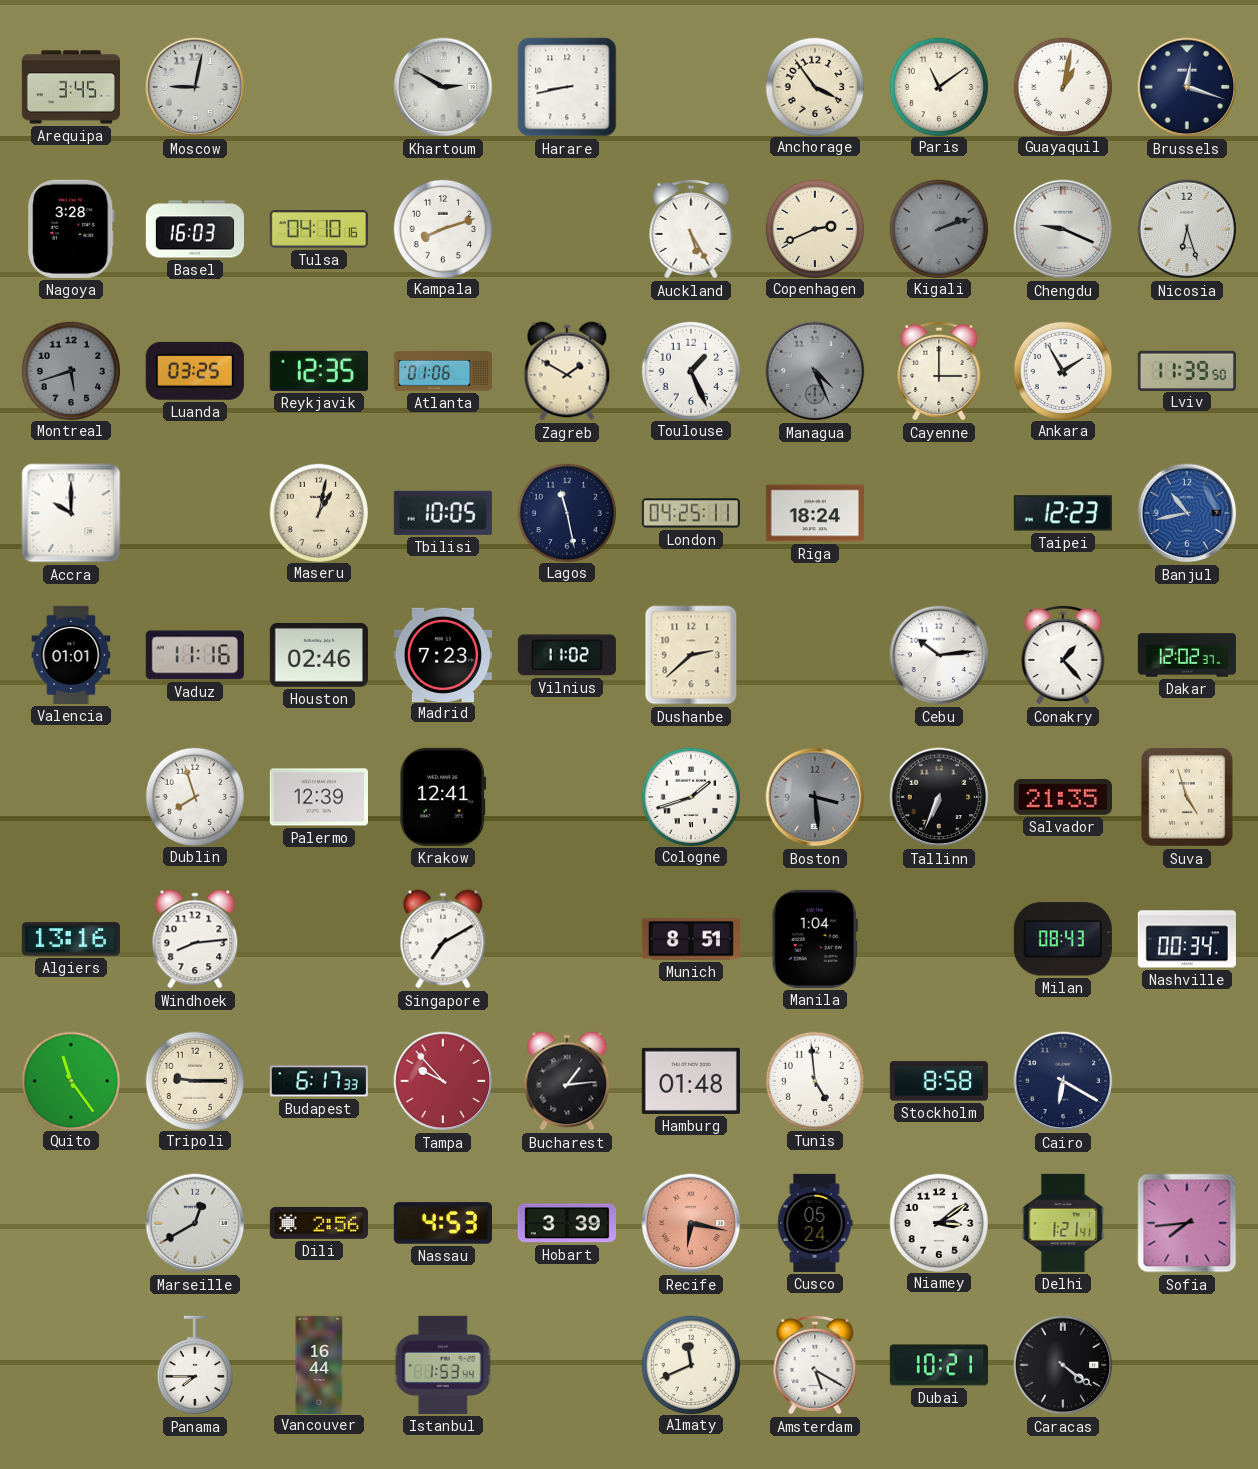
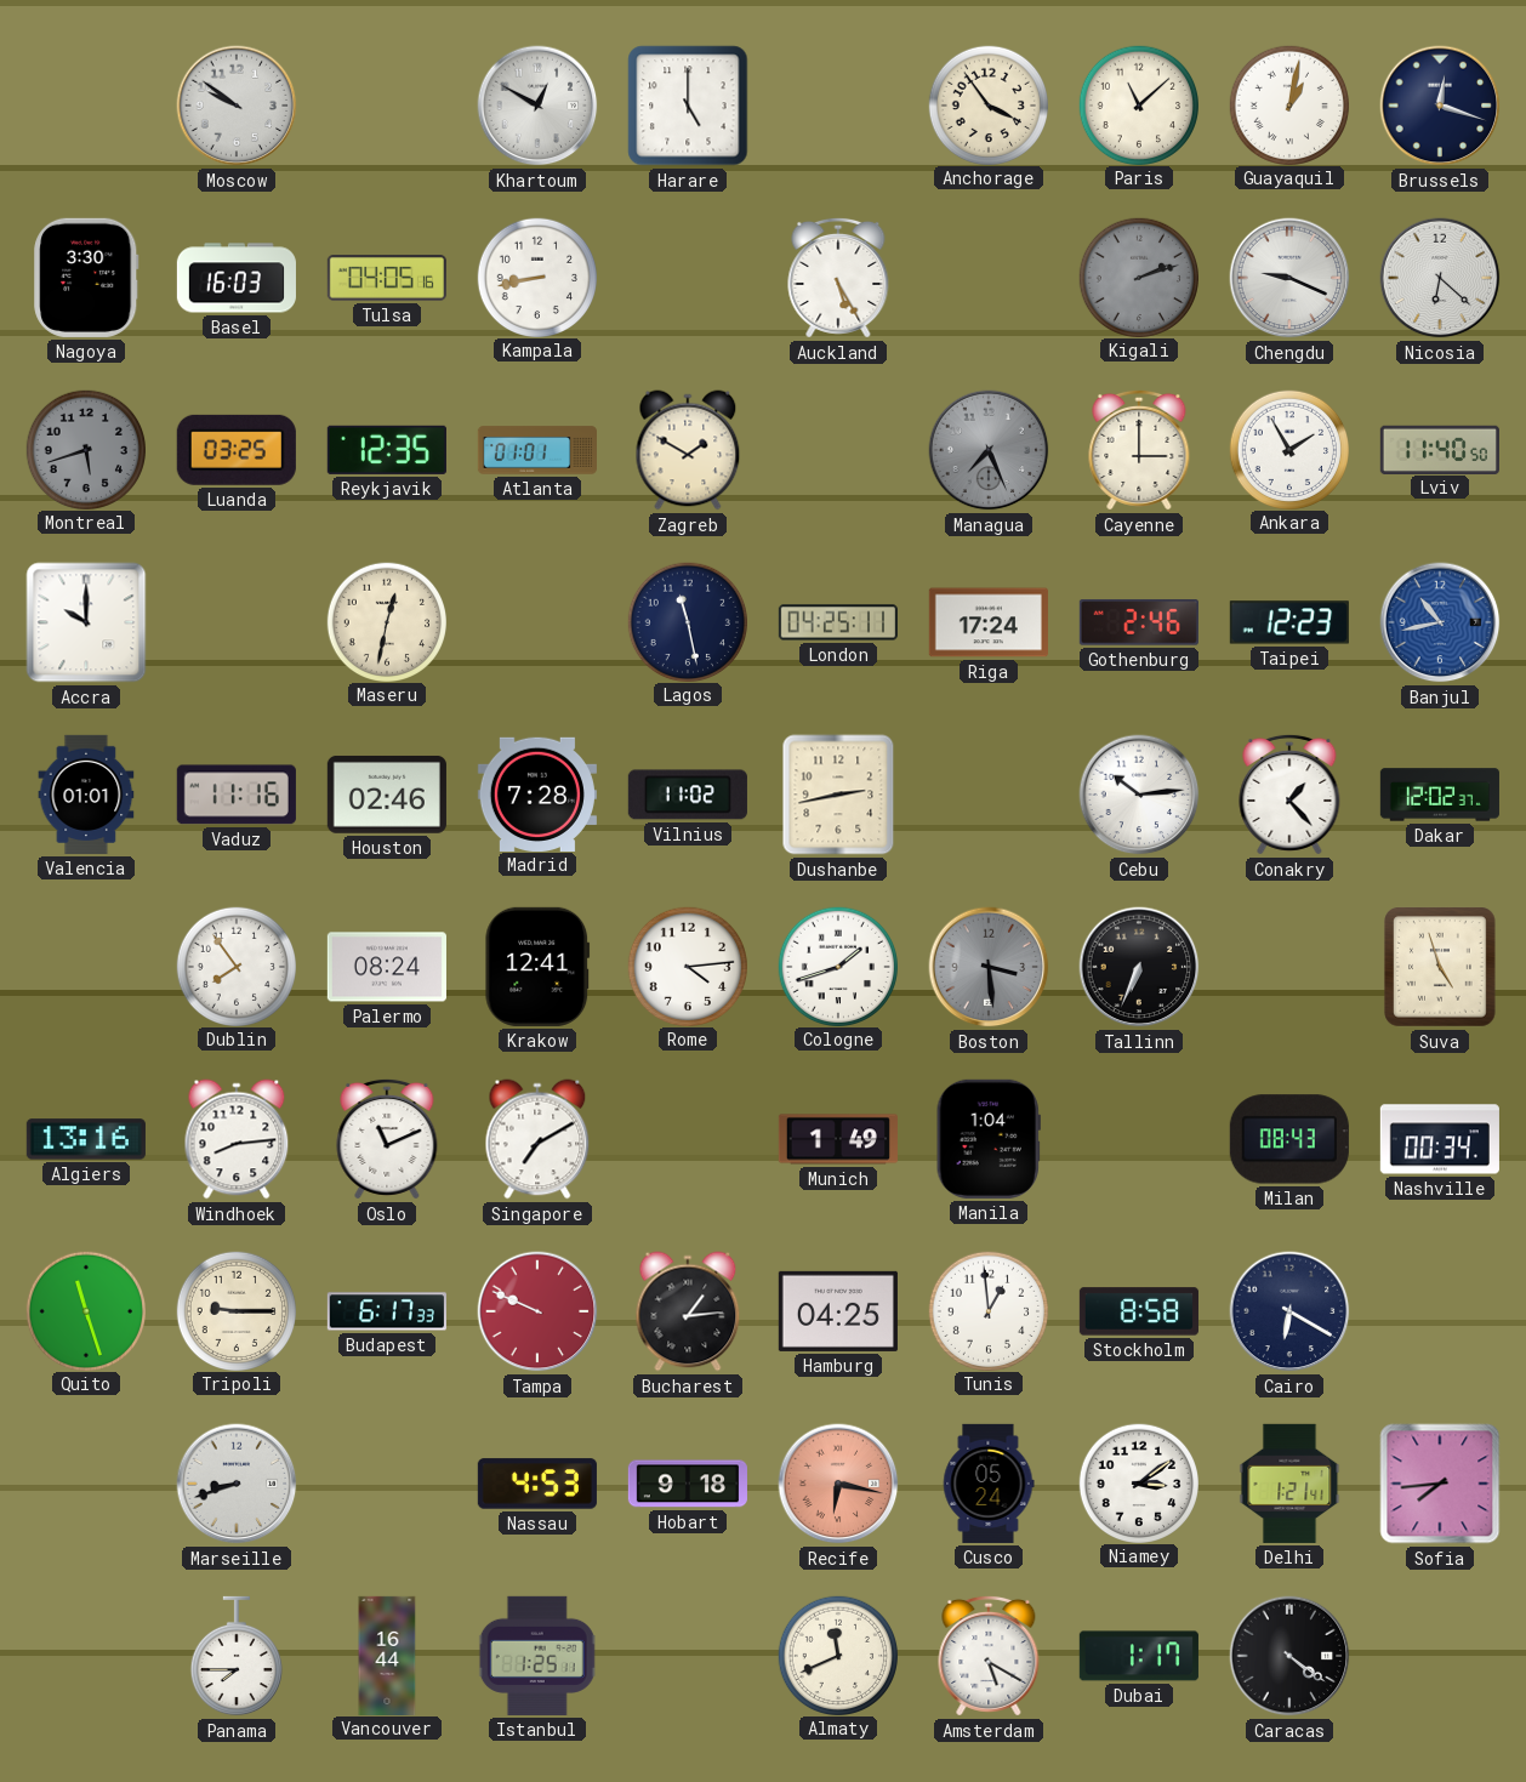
Arequipa: 3:45 -> none (71, 87)
Moscow: 9:02 -> 9:51 (237, 106)
Khartoum: 2:50 -> 12:50 (537, 106)
Harare: 8:43 -> 5:00 (688, 106)
Paris: 11:09 -> 11:08 (1138, 104)
Nagoya: 3:28 -> 3:30 (86, 278)
Tulsa: 04:10 -> 04:05 (387, 278)
Kampala: 8:12 -> 8:43 (536, 277)
Copenhagen: 2:41 -> none (814, 228)
Nicosia: 6:27 -> 6:22 (1440, 278)
Atlanta: 01:06 -> 01:01 (536, 450)
Toulouse: 1:26 -> none (690, 370)
Managua: 4:26 -> 7:26 (989, 450)
Lviv: 11:39 -> 11:40 (1440, 449)
Maseru: 1:02 -> 12:32 (386, 621)
Tbilisi: 10:05 -> none (443, 513)
Riga: 18:24 -> 17:24 (989, 622)
Gothenburg: none -> 2:46 (1139, 622)
Madrid: 7:23 -> 7:28 (537, 793)
Dushanbe: 2:38 -> 2:43 (838, 795)
Dublin: 7:57 -> 7:54 (235, 966)
Palermo: 12:39 -> 08:24 (387, 967)
Rome: none -> 4:14 (687, 966)
Salvador: 21:35 -> none (1063, 798)
Oslo: none -> 11:11 (387, 1139)
Munich: 8:51 -> 1:49 (838, 1139)
Quito: 11:24 -> 11:27 (85, 1310)
Tampa: 9:53 -> 9:49 (537, 1311)
Hamburg: 01:48 -> 04:25 (838, 1311)
Tunis: 4:59 -> 12:59 (987, 1310)
Marseille: 12:40 -> 8:42 (237, 1484)
Dili: 2:56 -> none (319, 1223)
Hobart: 3:39 -> 9:18 (688, 1484)
Istanbul: 1:53 -> 1:25 (537, 1656)
Dubai: 10:21 -> 1:17 (1139, 1656)
